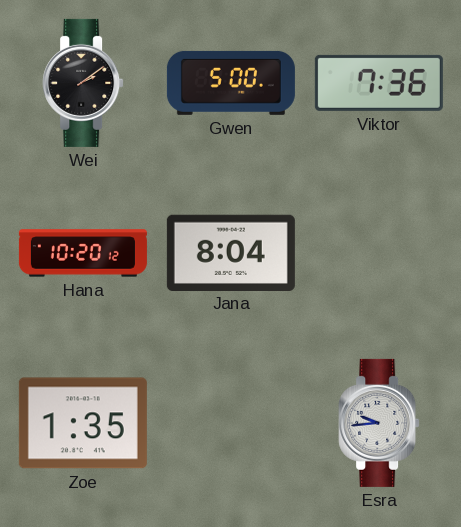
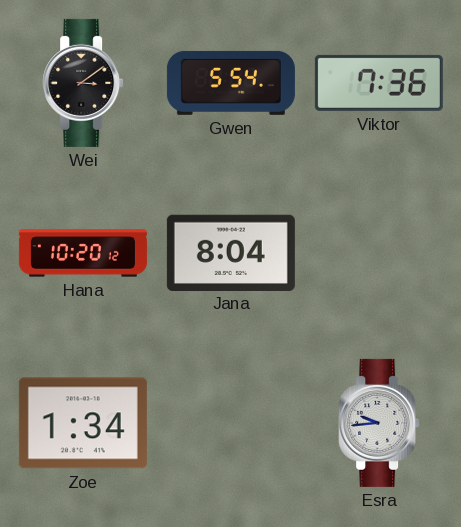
Wei: 2:09 -> 3:09 (83, 83)
Gwen: 5:00 -> 5:54 (231, 83)
Zoe: 1:35 -> 1:34 (83, 423)
